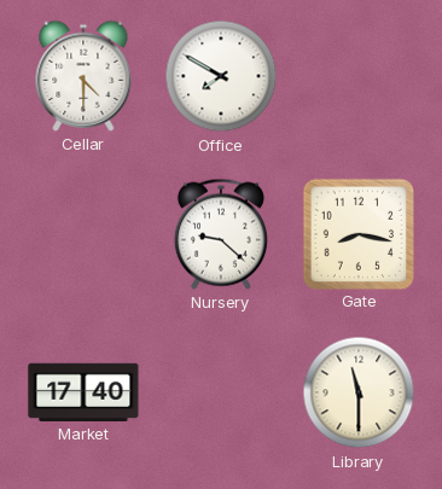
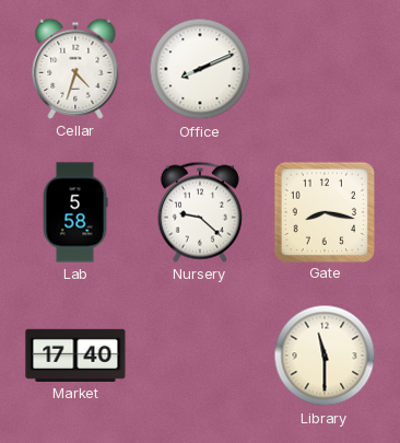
Cellar: 4:30 -> 4:33 (75, 69)
Office: 7:50 -> 8:11 (200, 69)
Lab: none -> 5:58 (75, 212)
